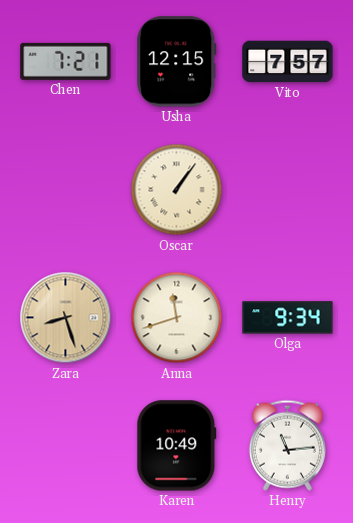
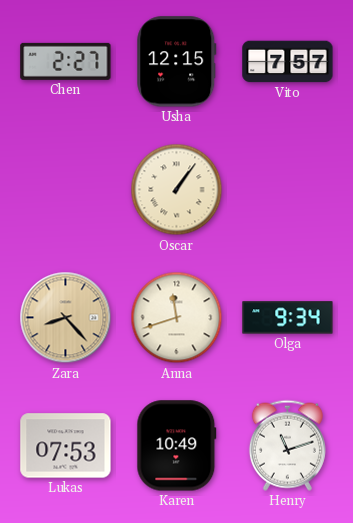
Chen: 7:21 -> 2:27 (66, 61)
Zara: 8:27 -> 8:23 (66, 318)
Lukas: none -> 07:53 (66, 446)
Henry: 11:14 -> 11:12 (287, 445)
